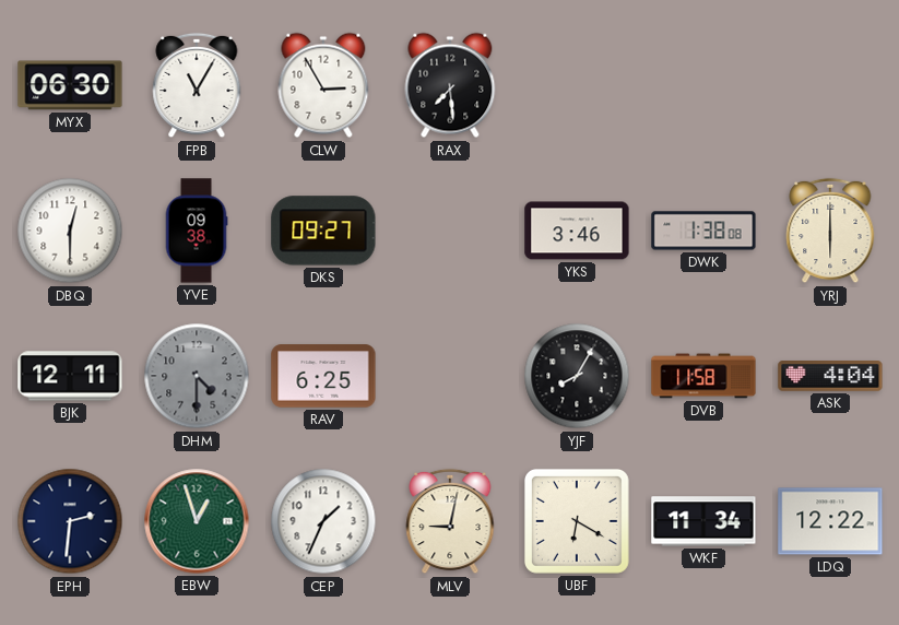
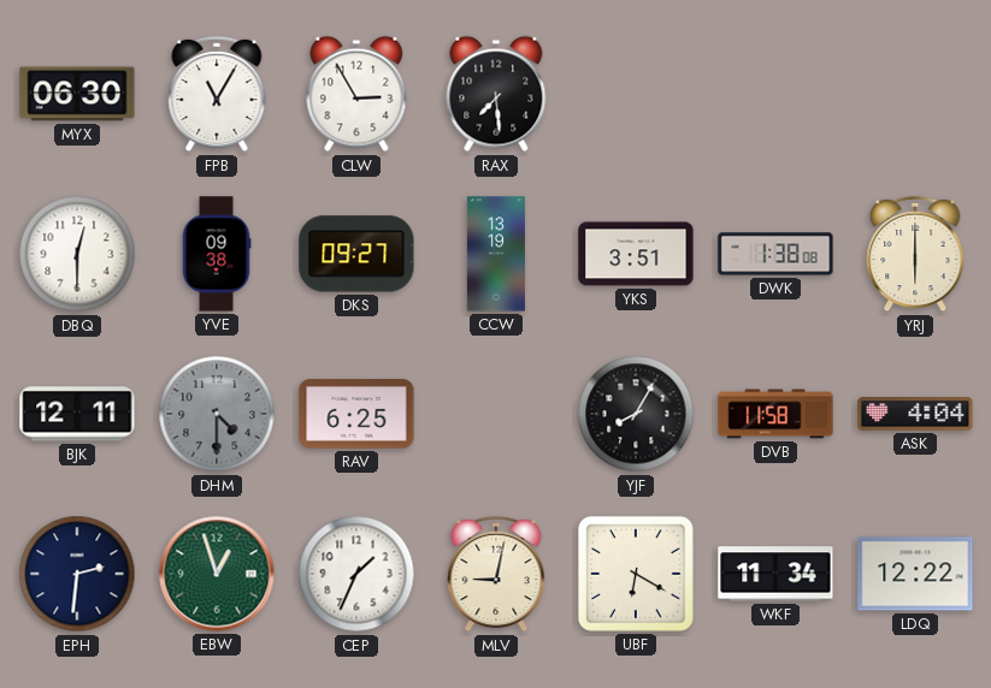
CCW: none -> 13:19 (496, 254)
YKS: 3:46 -> 3:51 (636, 254)
